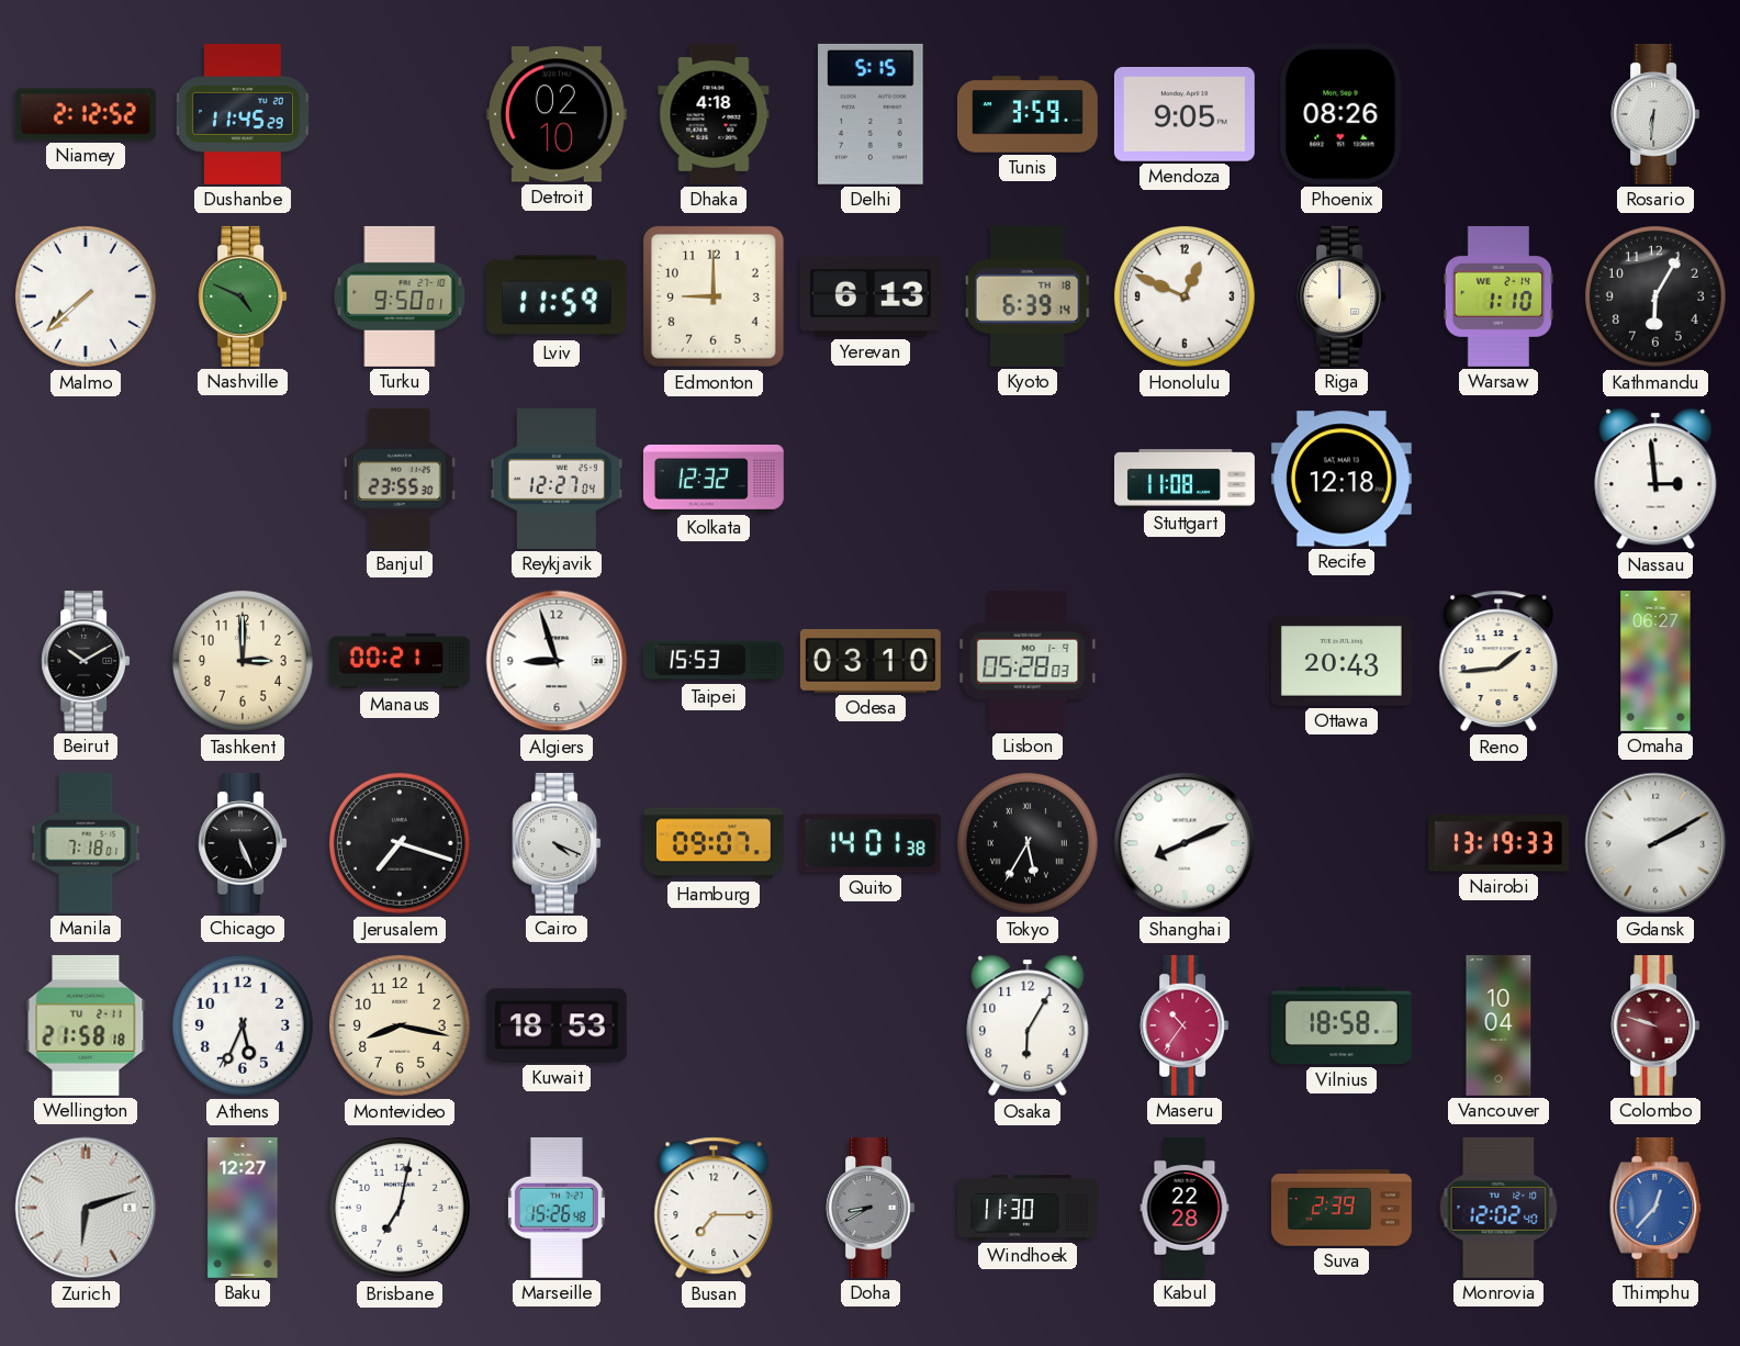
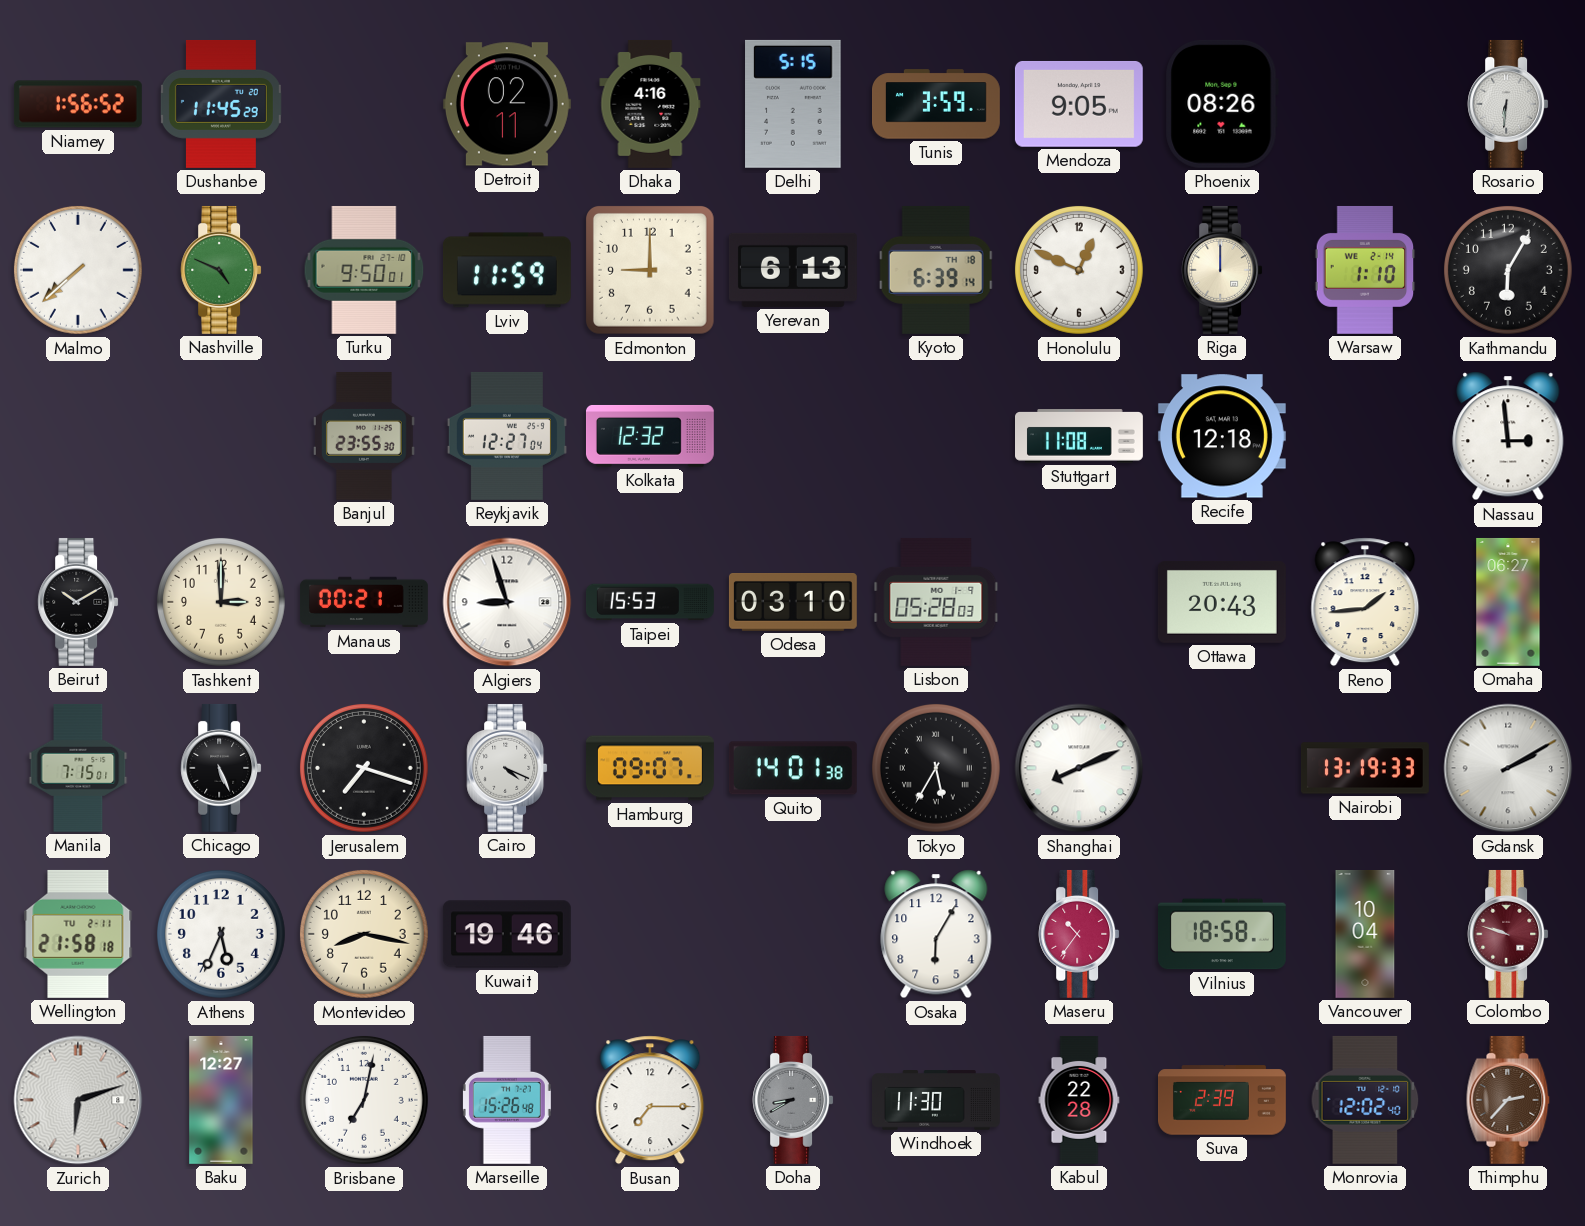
Niamey: 2:12 -> 1:56 (78, 104)
Detroit: 02:10 -> 02:11 (507, 104)
Dhaka: 4:18 -> 4:16 (650, 104)
Manila: 7:18 -> 7:15 (78, 768)
Kuwait: 18:53 -> 19:46 (507, 934)
Thimphu: 12:37 -> 2:37 (1508, 1100)
Thimphu dial: blue -> brown (1508, 1100)
